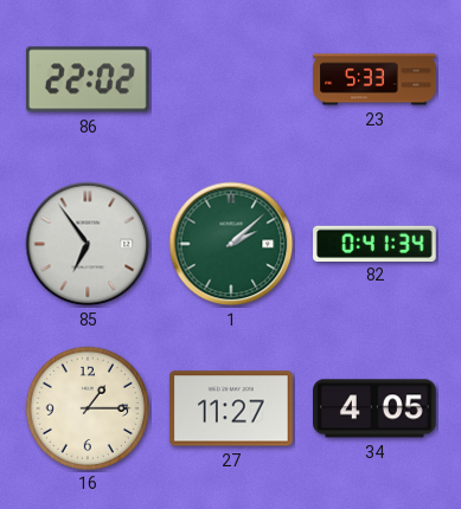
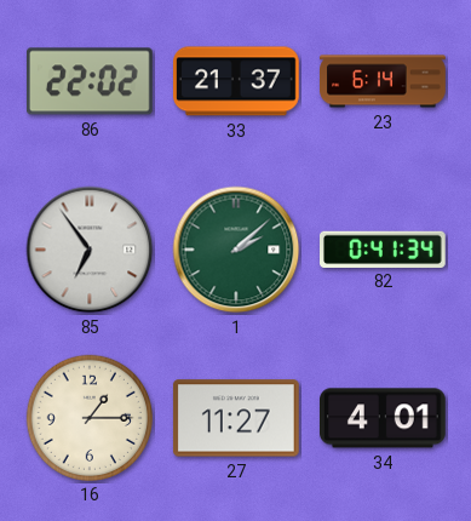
33: none -> 21:37 (237, 81)
23: 5:33 -> 6:14 (383, 81)
34: 4:05 -> 4:01 (384, 418)
